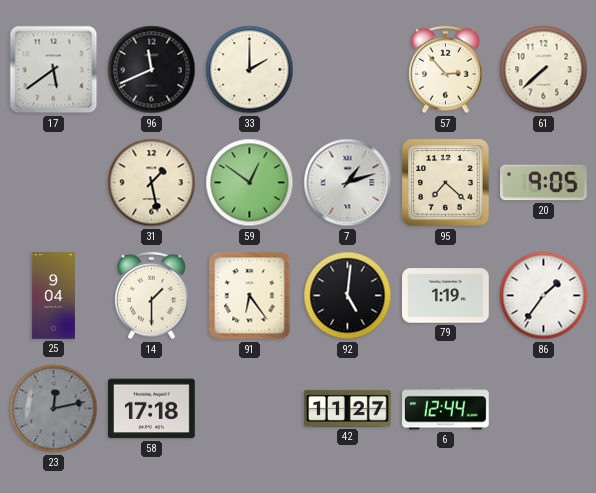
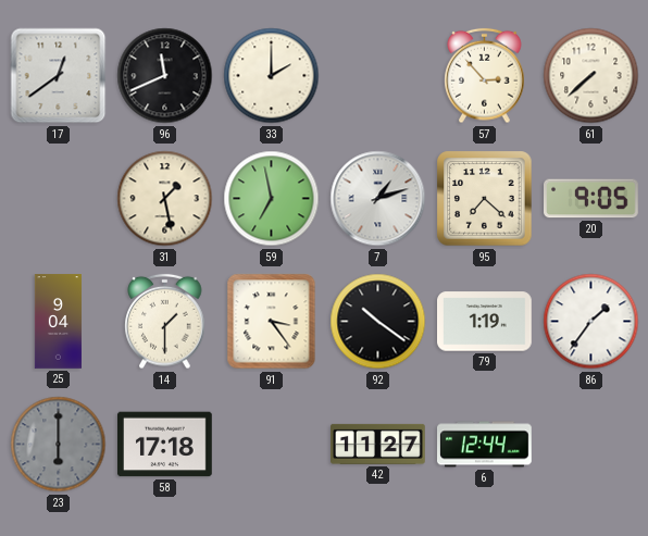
17: 5:39 -> 12:39 (59, 76)
59: 12:51 -> 6:58 (272, 199)
91: 6:24 -> 3:24 (272, 322)
92: 5:01 -> 10:21 (378, 322)
23: 12:13 -> 6:00 (59, 445)
